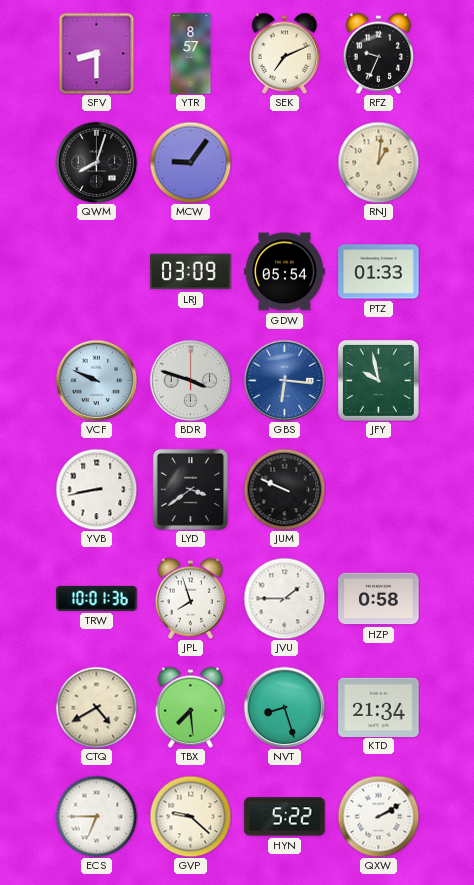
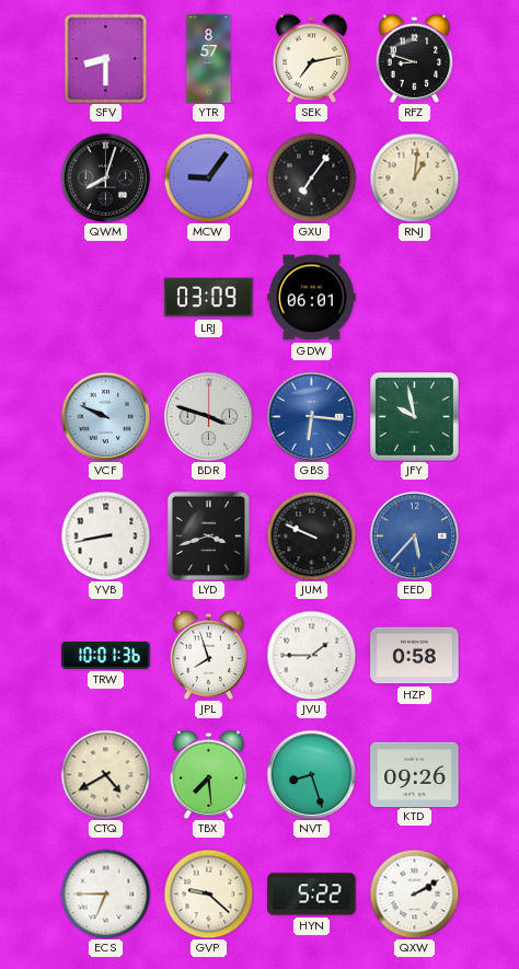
SEK: 7:11 -> 7:13 (312, 58)
RFZ: 9:34 -> 8:48 (415, 58)
GXU: none -> 7:06 (311, 177)
GDW: 05:54 -> 06:01 (312, 298)
PTZ: 01:33 -> none (379, 272)
LYD: 3:39 -> 3:42 (208, 535)
EED: none -> 5:37 (414, 535)
KTD: 21:34 -> 09:26 (415, 774)
